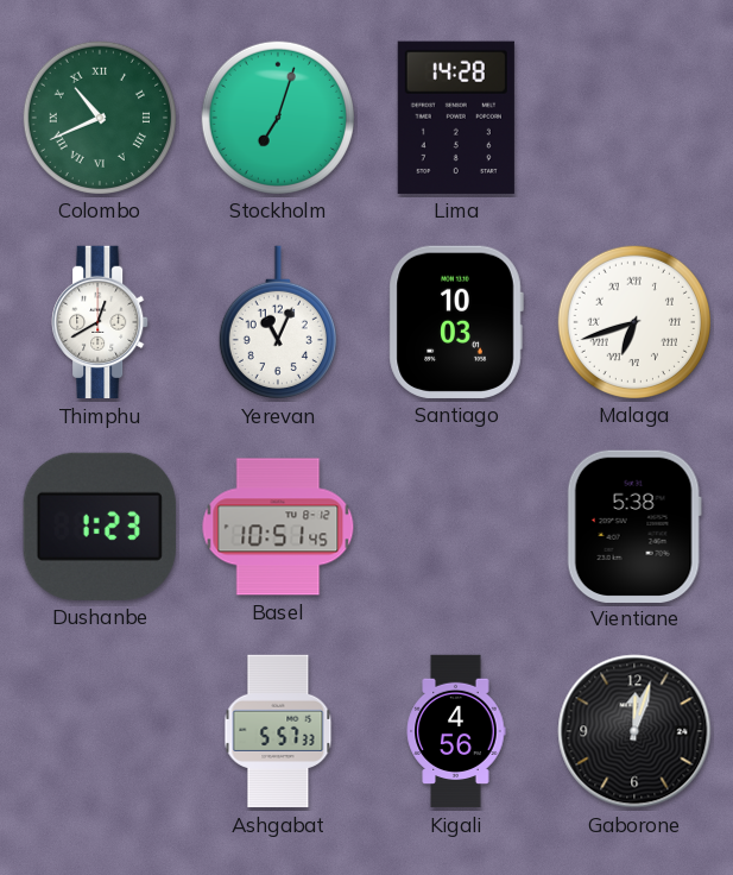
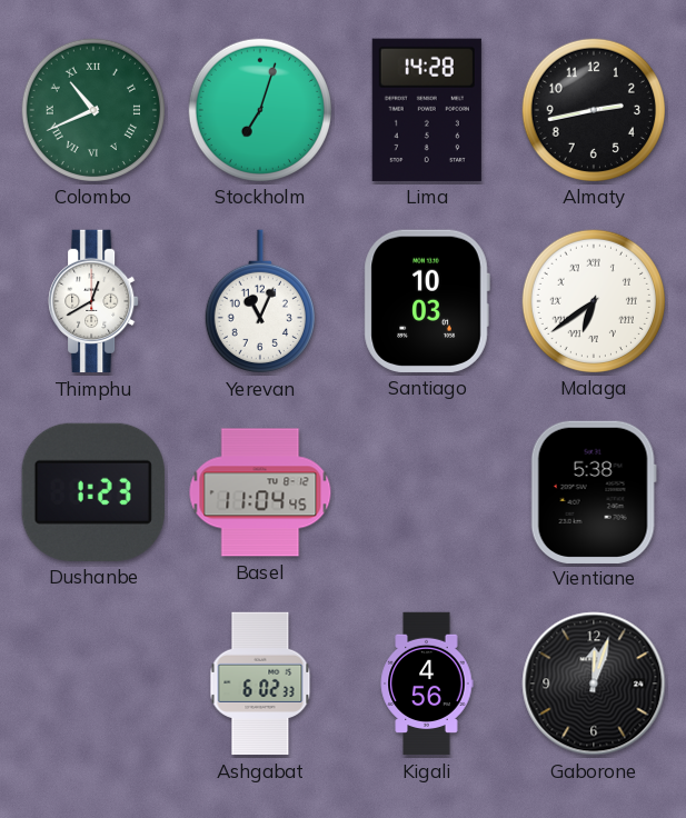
Almaty: none -> 2:43 (593, 109)
Malaga: 6:42 -> 6:39 (593, 300)
Basel: 10:51 -> 11:04 (260, 492)
Ashgabat: 5:57 -> 6:02 (260, 684)
